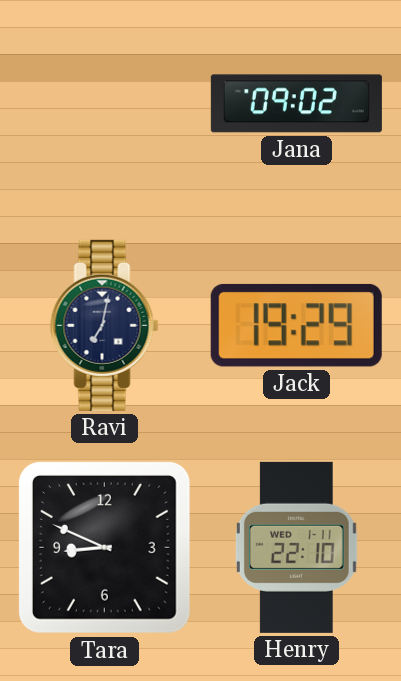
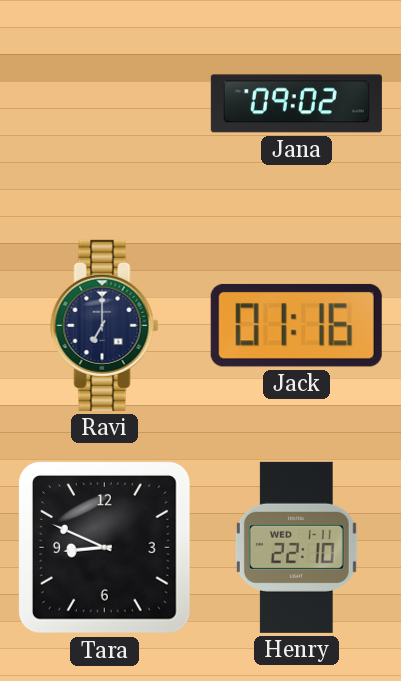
Ravi: 7:02 -> 7:00 (105, 325)
Jack: 19:29 -> 01:16 (296, 325)
